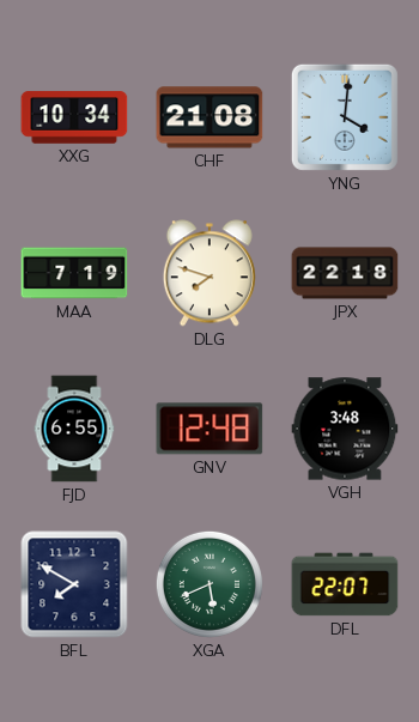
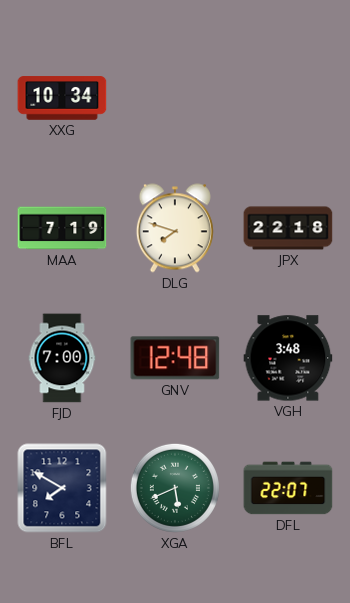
CHF: 21:08 -> none (209, 117)
YNG: 4:01 -> none (345, 117)
FJD: 6:55 -> 7:00 (62, 358)
